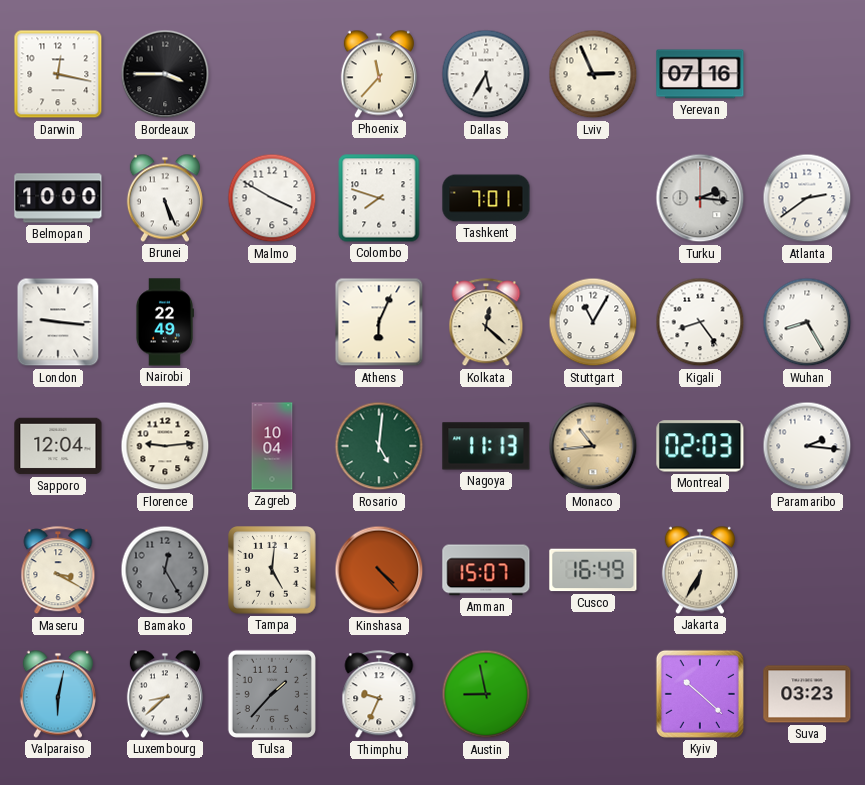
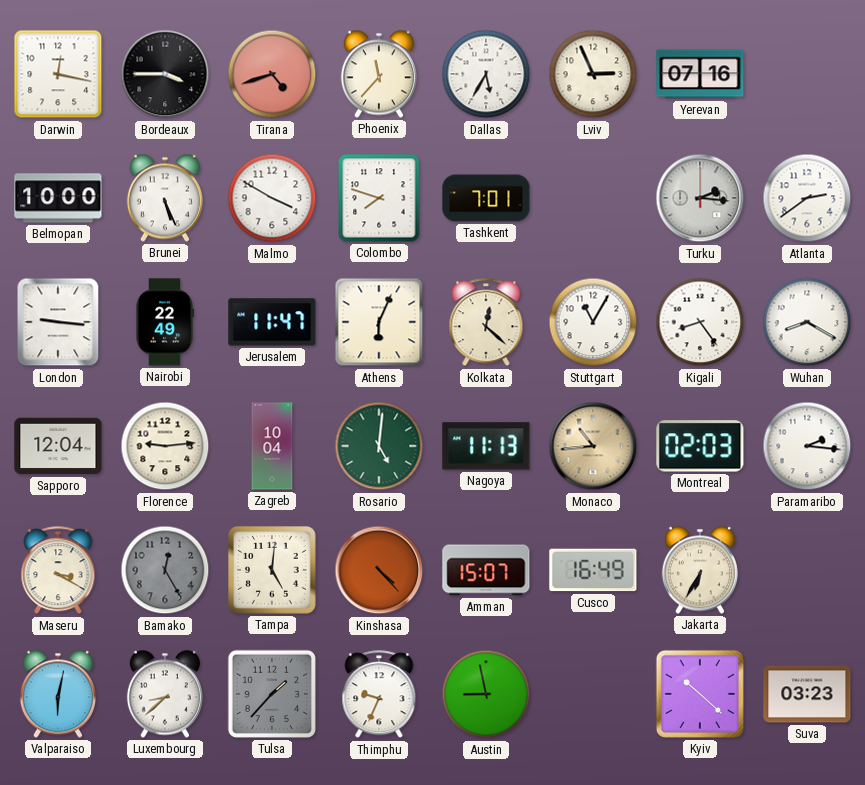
Tirana: none -> 4:42 (272, 74)
Jerusalem: none -> 11:47 (272, 322)
Wuhan: 8:25 -> 8:20 (807, 322)
